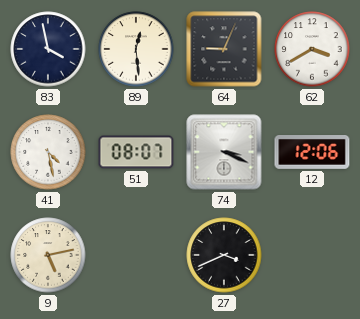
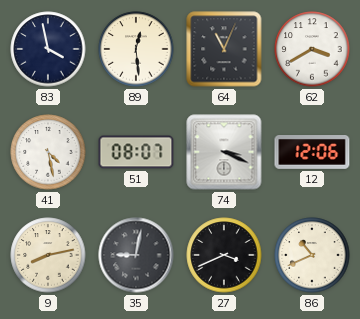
64: 9:04 -> 11:04 (224, 49)
9: 5:13 -> 8:13 (48, 255)
35: none -> 9:02 (136, 255)
86: none -> 10:41 (312, 255)
